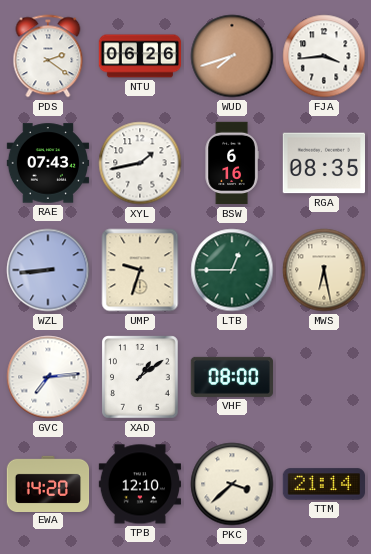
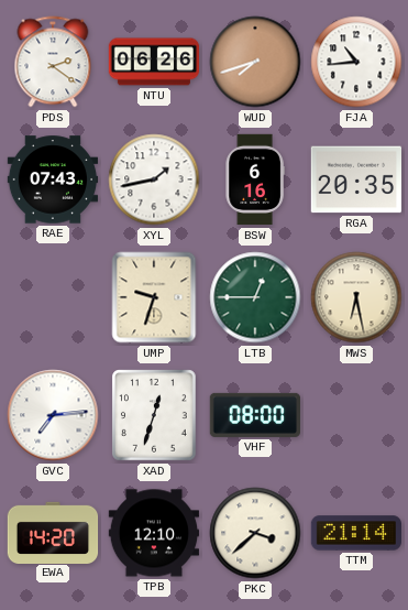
FJA: 3:44 -> 10:44 (356, 62)
RGA: 08:35 -> 20:35 (355, 179)
WZL: 8:44 -> none (48, 270)
XAD: 1:09 -> 12:33 (154, 415)
